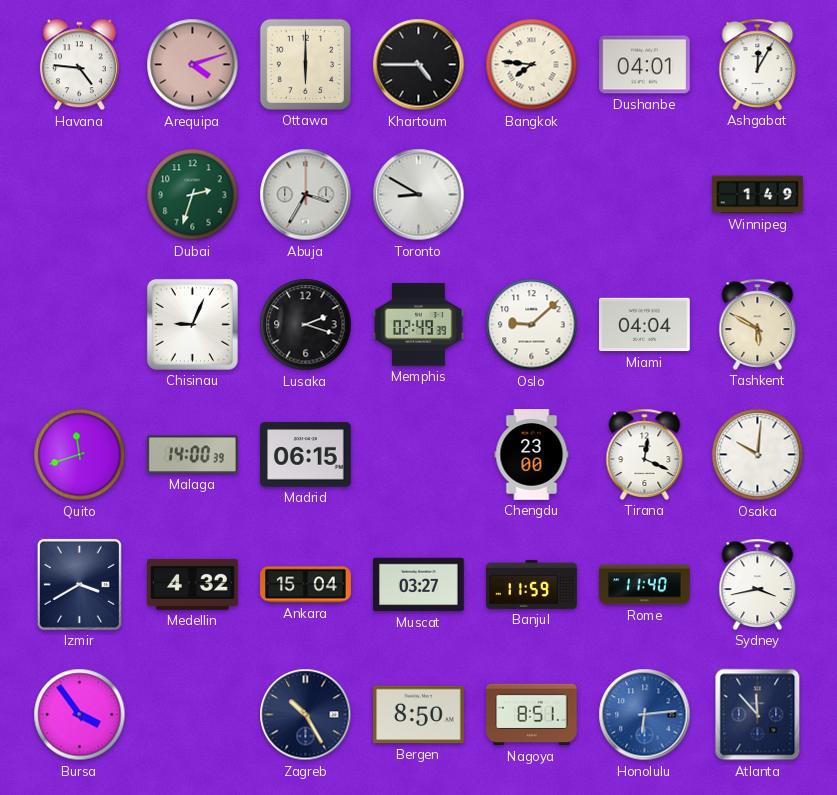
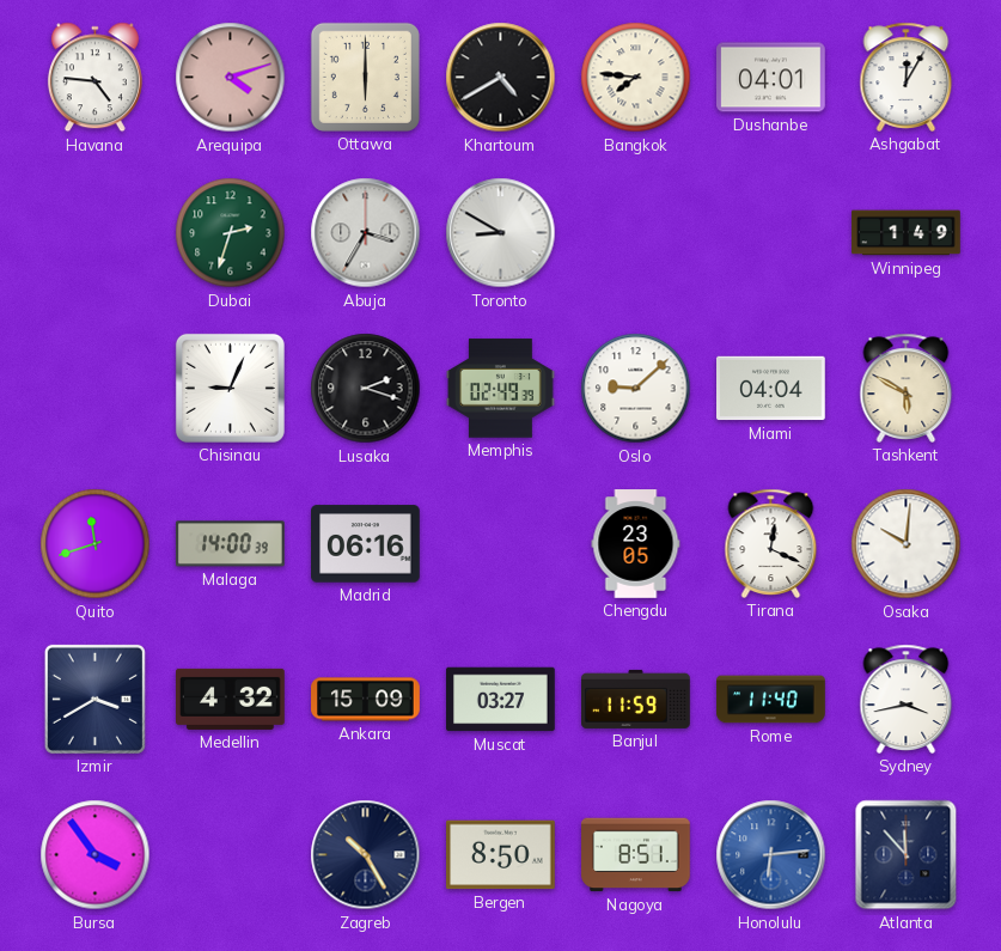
Khartoum: 4:45 -> 4:40 (501, 78)
Madrid: 06:15 -> 06:16 (366, 544)
Chengdu: 23:00 -> 23:05 (636, 544)
Ankara: 15:04 -> 15:09 (366, 700)
